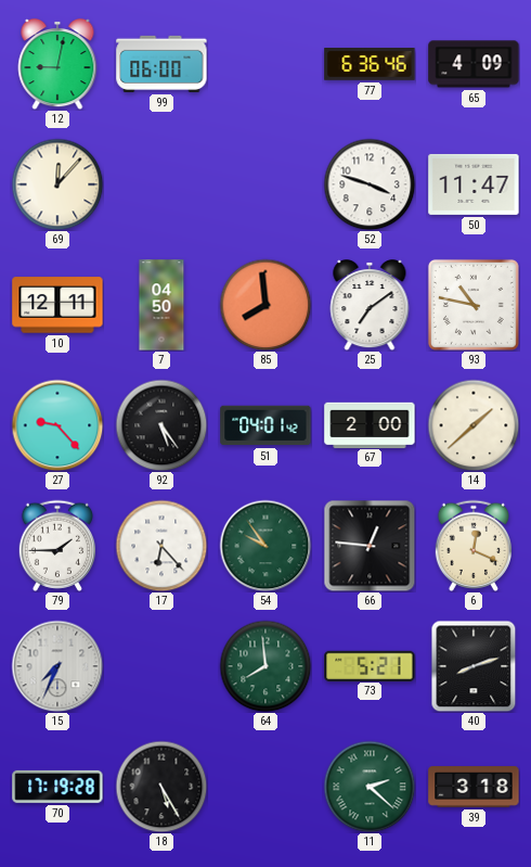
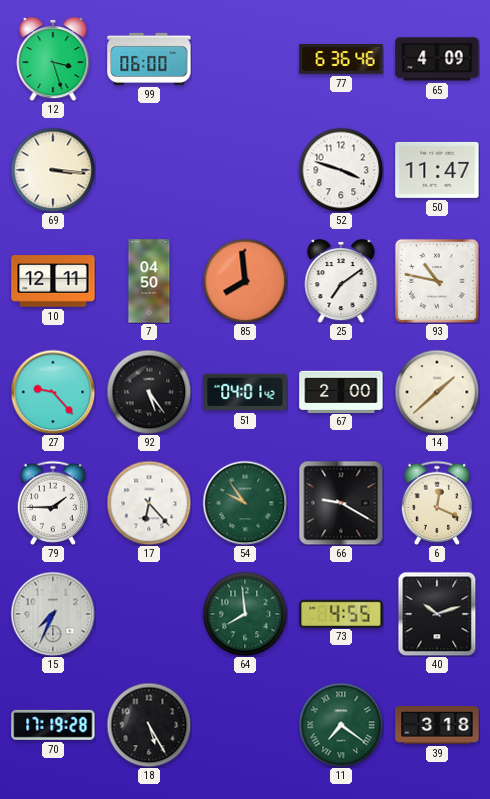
12: 9:02 -> 3:27 (53, 59)
69: 12:07 -> 3:16 (53, 170)
66: 12:46 -> 9:20 (341, 503)
73: 5:21 -> 4:55 (341, 613)
40: 8:12 -> 10:12 (437, 614)
11: 2:22 -> 7:21 (341, 725)
